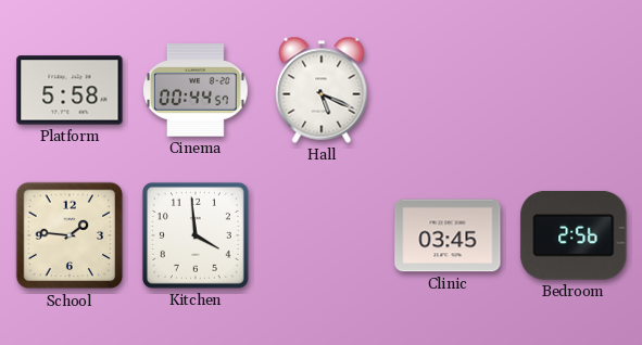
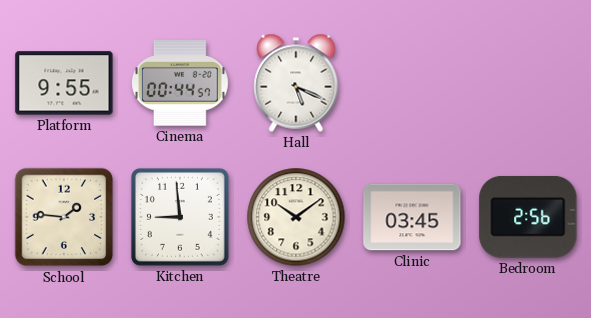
Platform: 5:58 -> 9:55 (64, 83)
Kitchen: 3:59 -> 8:59 (180, 217)
Theatre: none -> 10:09 (296, 217)
